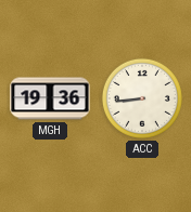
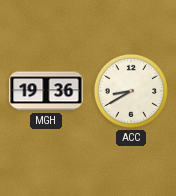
ACC: 8:44 -> 8:40 (131, 91)
